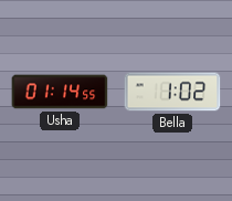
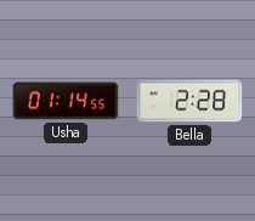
Bella: 1:02 -> 2:28 (189, 101)
